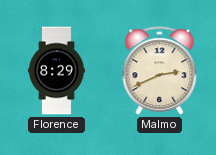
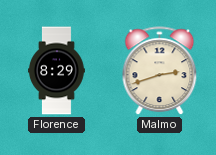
Malmo: 2:41 -> 2:42 (160, 71)
